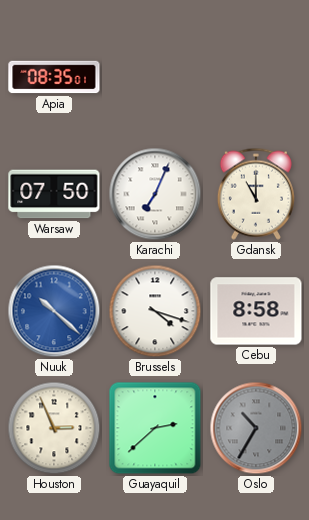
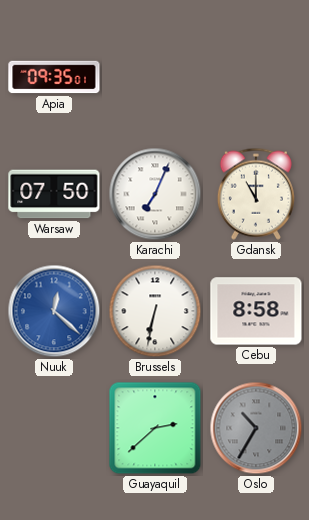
Apia: 08:35 -> 09:35 (54, 77)
Nuuk: 10:22 -> 12:22 (54, 311)
Brussels: 4:18 -> 6:32 (155, 311)
Houston: 2:56 -> none (54, 428)
